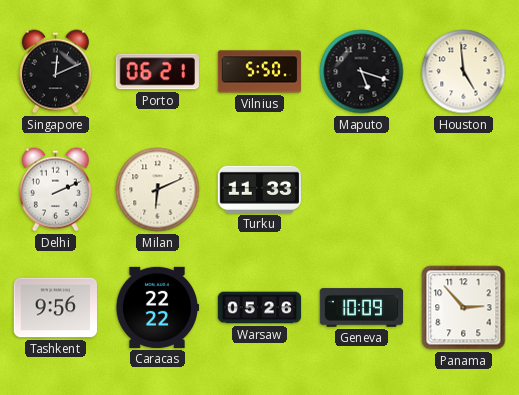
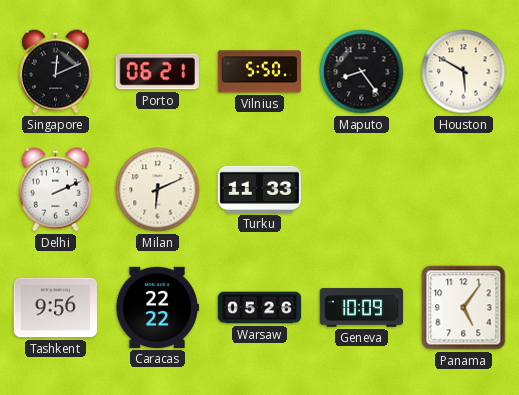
Maputo: 5:18 -> 8:24 (362, 72)
Houston: 4:59 -> 5:50 (464, 72)
Panama: 2:53 -> 5:06 (464, 308)
